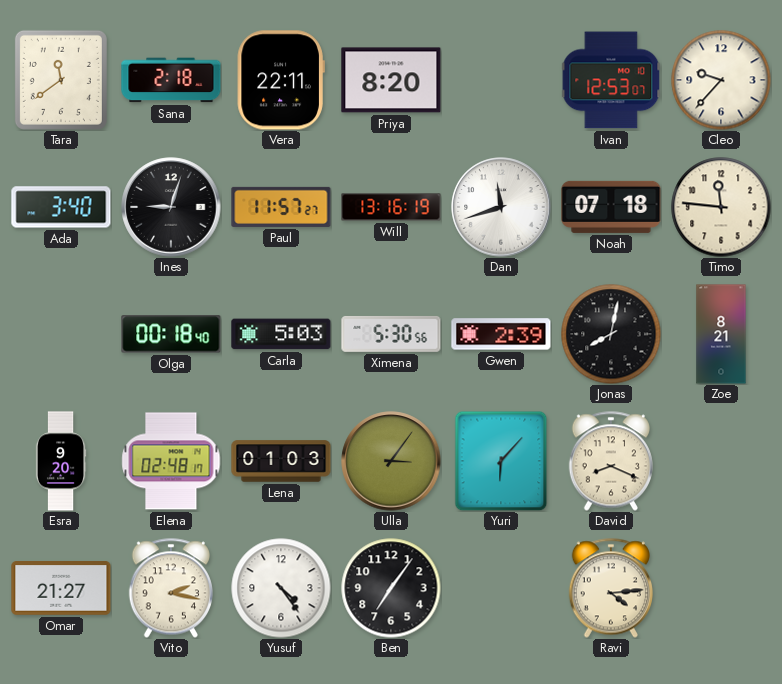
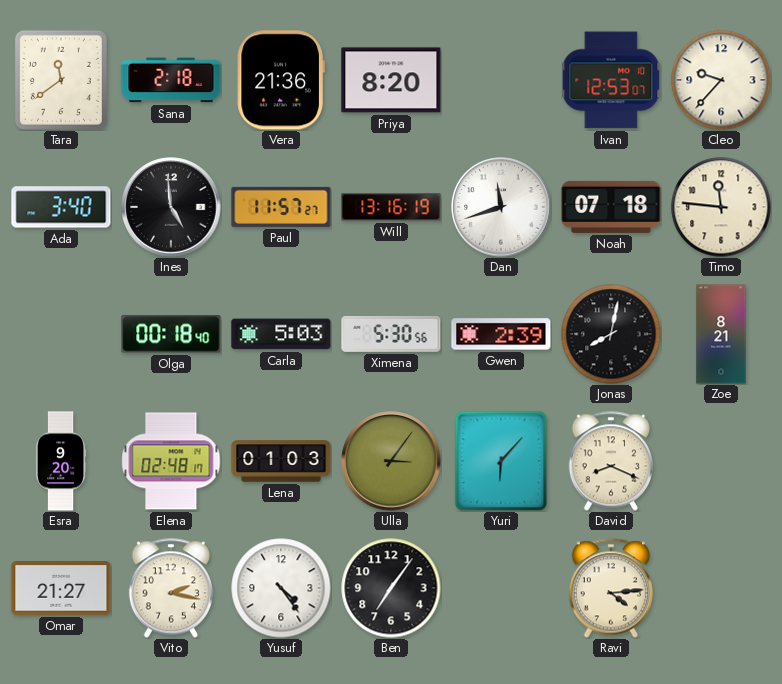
Vera: 22:11 -> 21:36 (281, 80)
Ines: 9:03 -> 4:59 (171, 207)
